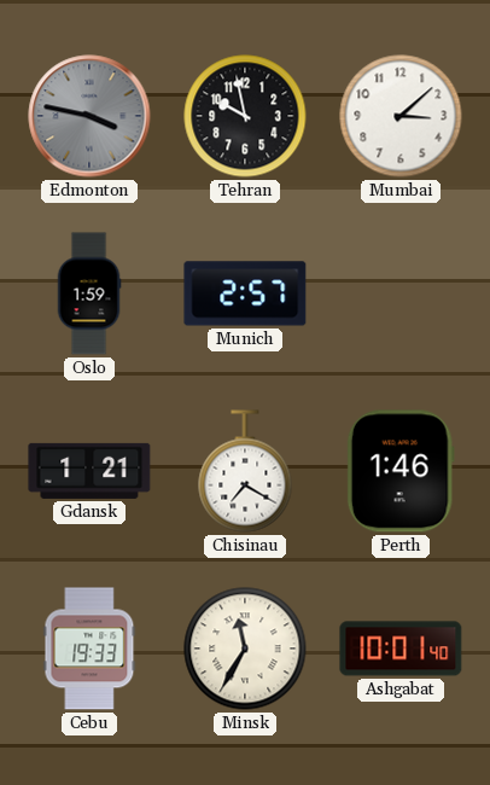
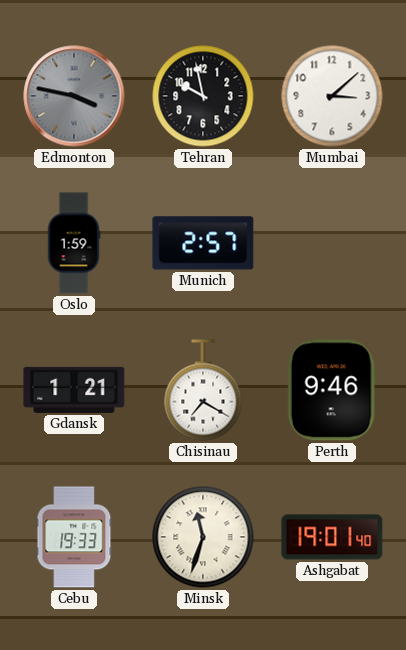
Perth: 1:46 -> 9:46 (332, 390)
Minsk: 11:35 -> 11:33 (203, 537)
Ashgabat: 10:01 -> 19:01 (332, 537)
